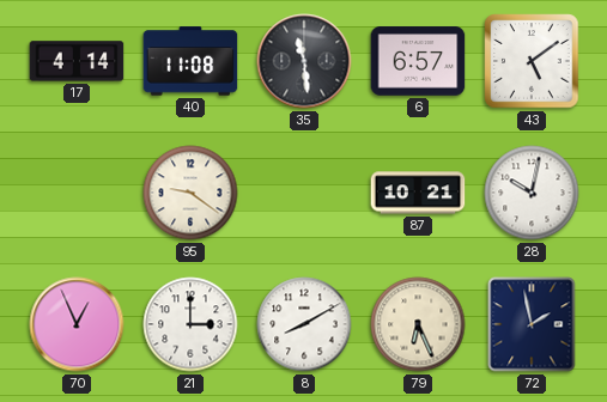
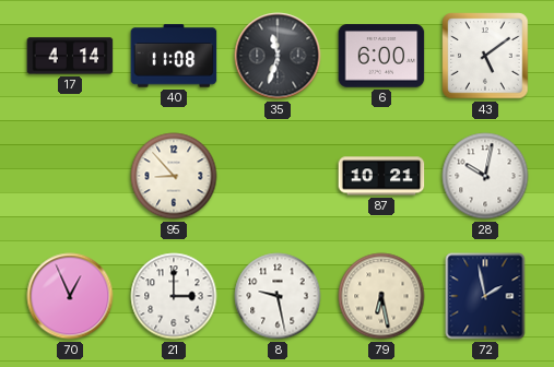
35: 11:29 -> 11:33 (278, 56)
6: 6:57 -> 6:00 (381, 56)
95: 9:21 -> 8:53 (174, 176)
8: 8:10 -> 9:28 (278, 296)
79: 6:26 -> 6:28 (381, 296)
